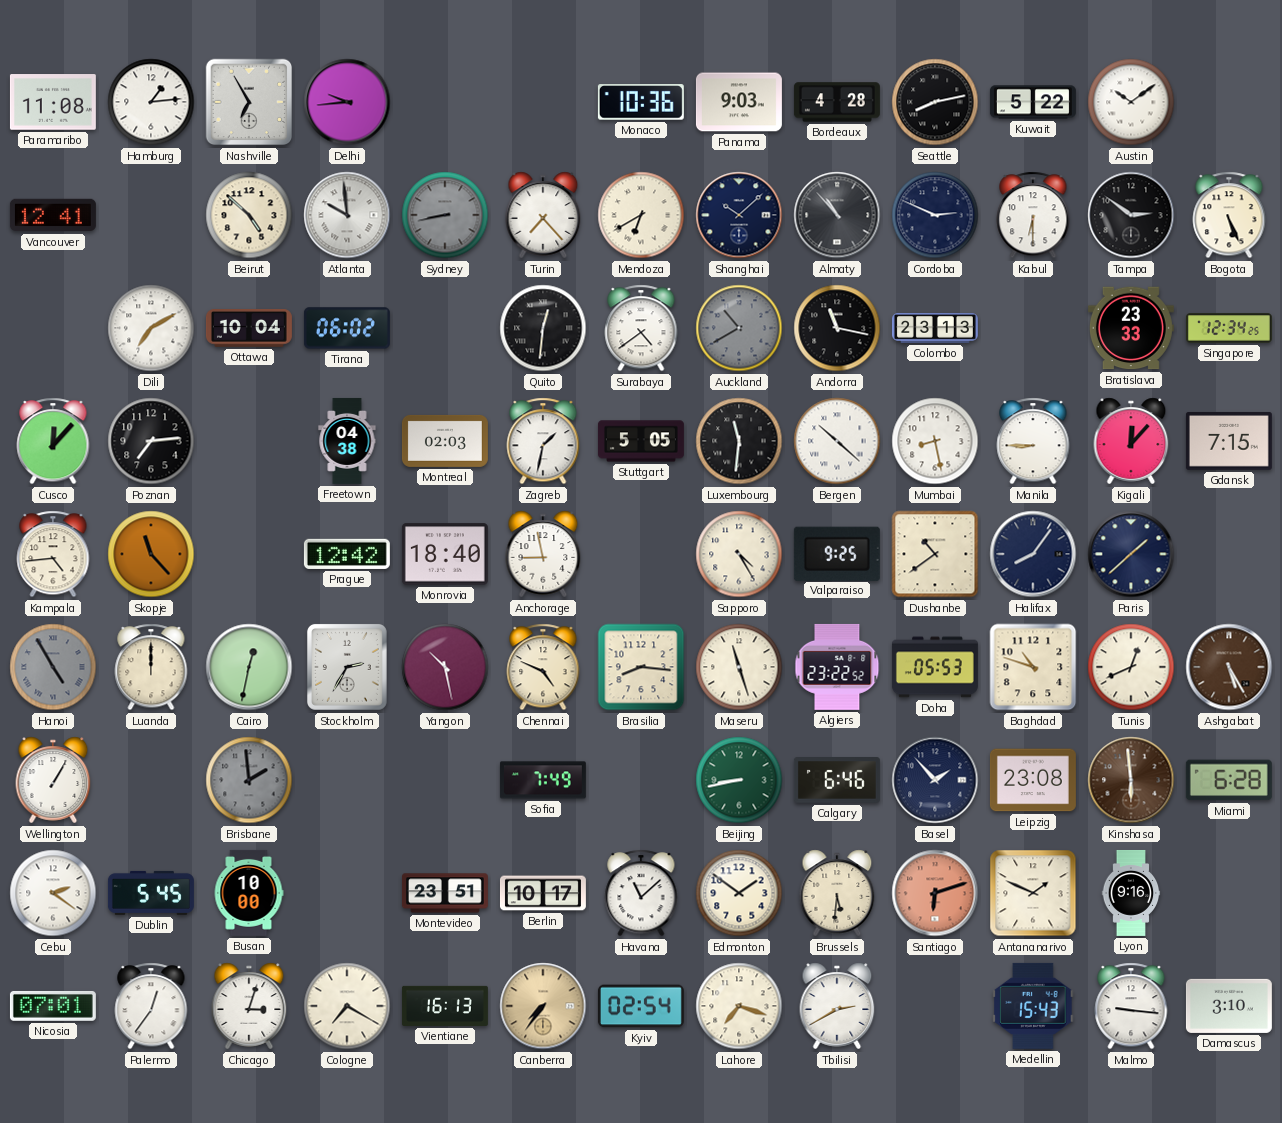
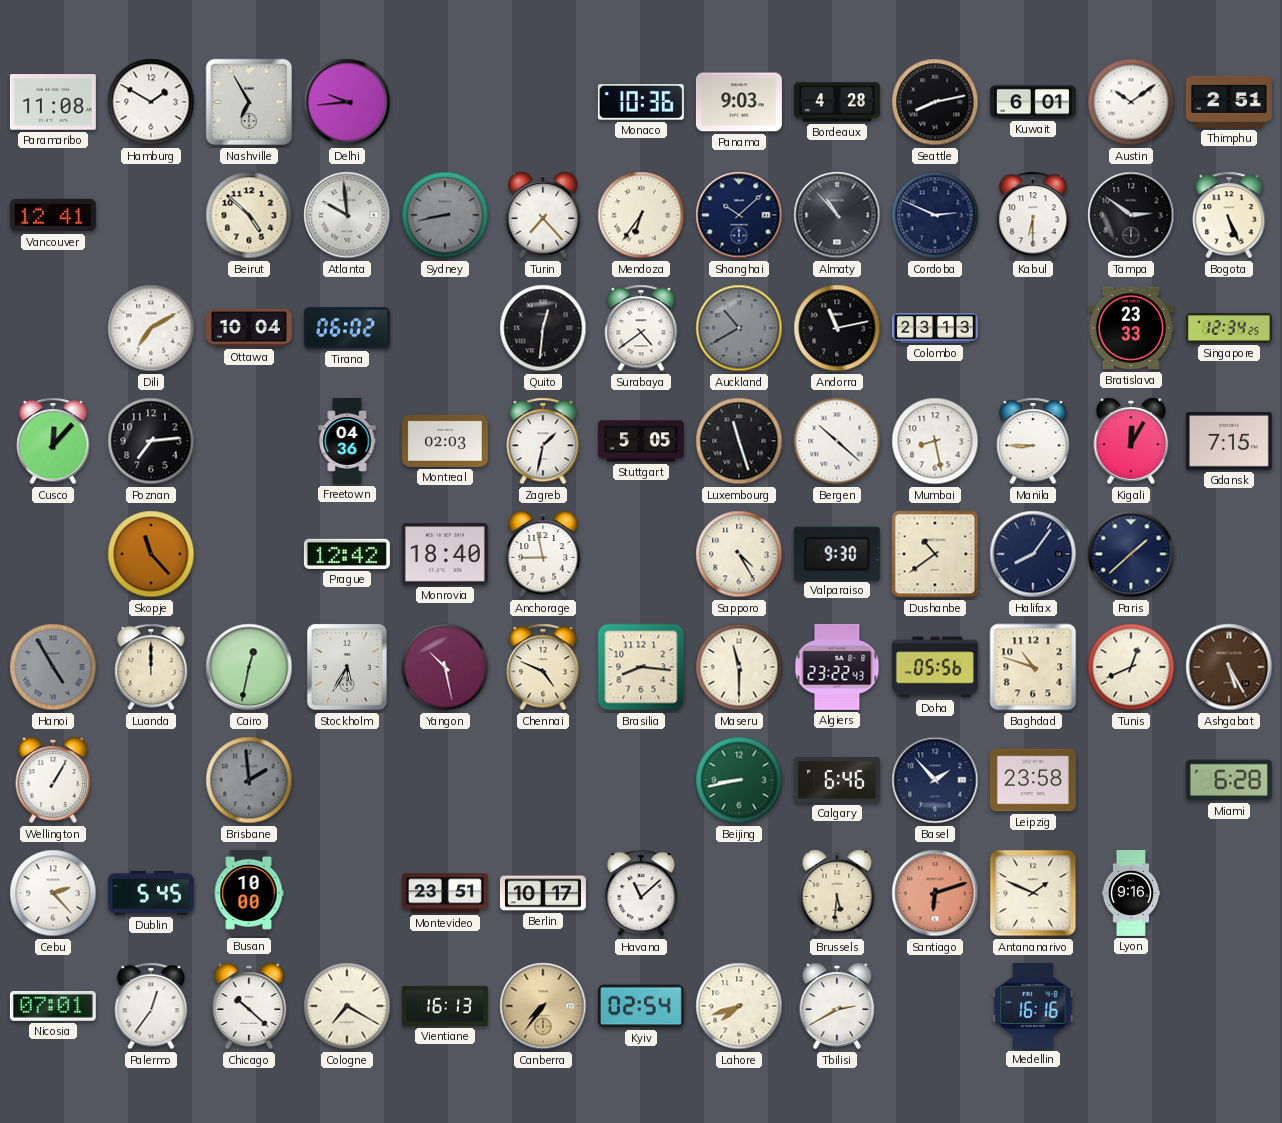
Hamburg: 1:14 -> 1:50 (151, 102)
Kuwait: 5:22 -> 6:01 (1033, 102)
Thimphu: none -> 2:51 (1229, 102)
Mendoza: 6:40 -> 6:36 (641, 215)
Andorra: 11:17 -> 11:13 (837, 328)
Freetown: 04:38 -> 04:36 (347, 441)
Luxembourg: 11:31 -> 11:27 (739, 441)
Kigali: 12:07 -> 12:05 (1131, 441)
Kampala: 4:44 -> none (53, 554)
Valparaiso: 9:25 -> 9:30 (837, 553)
Stockholm: 2:35 -> 5:35 (347, 667)
Maseru: 11:27 -> 11:30 (739, 667)
Algiers: 23:22:52 -> 23:22:43 (837, 667)
Doha: 05:53 -> 05:56 (935, 667)
Sofia: 7:49 -> none (543, 780)
Leipzig: 23:08 -> 23:58 (1033, 780)
Kinshasa: 5:59 -> none (1131, 780)
Cebu: 2:21 -> 2:23 (53, 893)
Edmonton: 1:51 -> none (739, 893)
Chicago: 3:03 -> 10:22 (249, 1006)
Lahore: 7:18 -> 7:42 (739, 1006)
Medellin: 15:43 -> 16:16 (1033, 1006)
Malmo: 9:16 -> none (1131, 1006)
Damascus: 3:10 -> none (1229, 1006)
